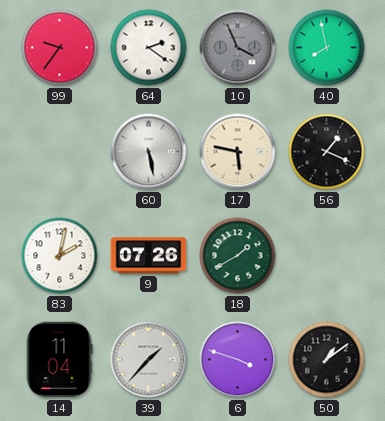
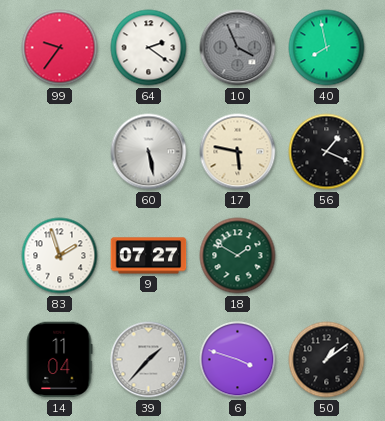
83: 2:02 -> 1:57 (60, 256)
9: 07:26 -> 07:27 (149, 256)
18: 1:40 -> 1:50 (238, 256)
